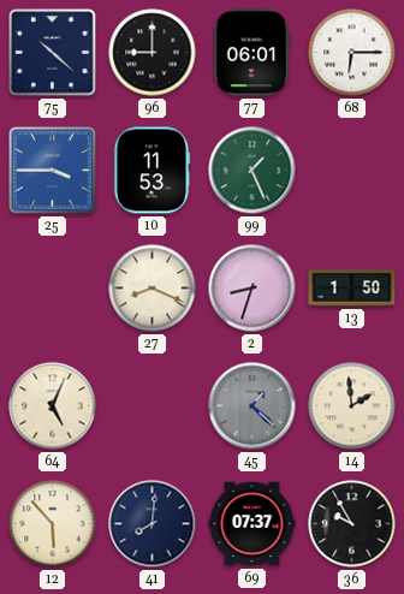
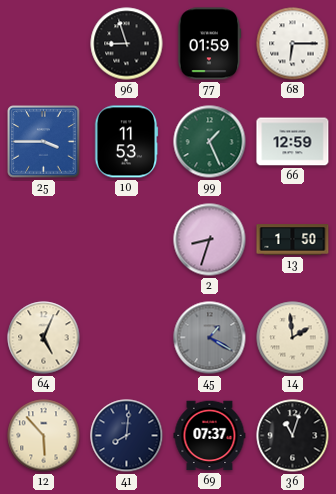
75: 10:22 -> none (53, 53)
96: 9:00 -> 8:57 (127, 44)
77: 06:01 -> 01:59 (209, 44)
66: none -> 12:59 (293, 142)
27: 8:19 -> none (153, 289)
45: 1:22 -> 1:20 (210, 338)
36: 9:55 -> 11:03 (293, 436)
